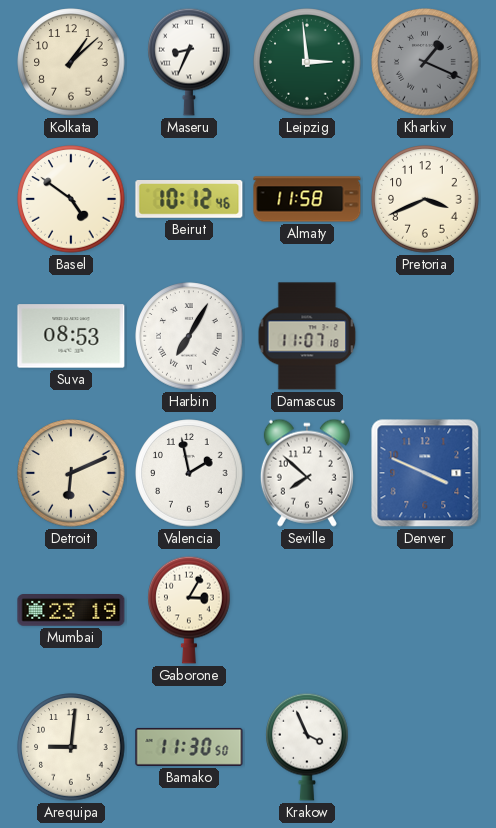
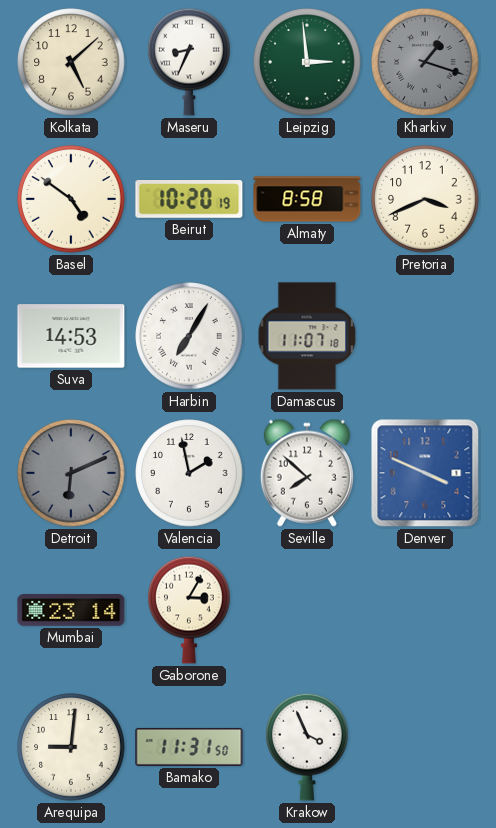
Kolkata: 1:08 -> 5:08 (71, 62)
Kharkiv: 1:19 -> 1:18 (425, 62)
Beirut: 10:12 -> 10:20 (189, 200)
Almaty: 11:58 -> 8:58 (307, 199)
Suva: 08:53 -> 14:53 (71, 336)
Detroit dial: cream -> grey (71, 473)
Mumbai: 23:19 -> 23:14 (71, 611)
Bamako: 11:30 -> 11:31 (189, 747)
